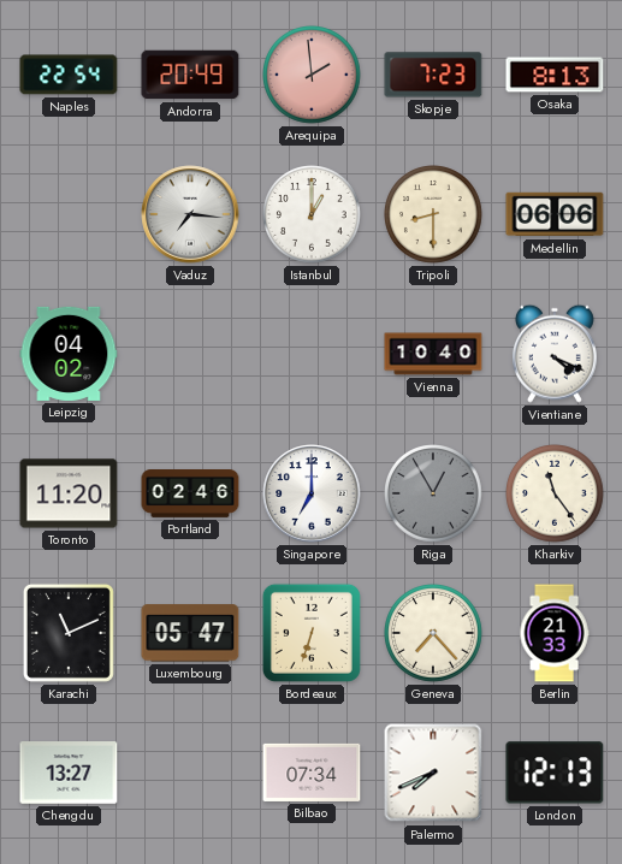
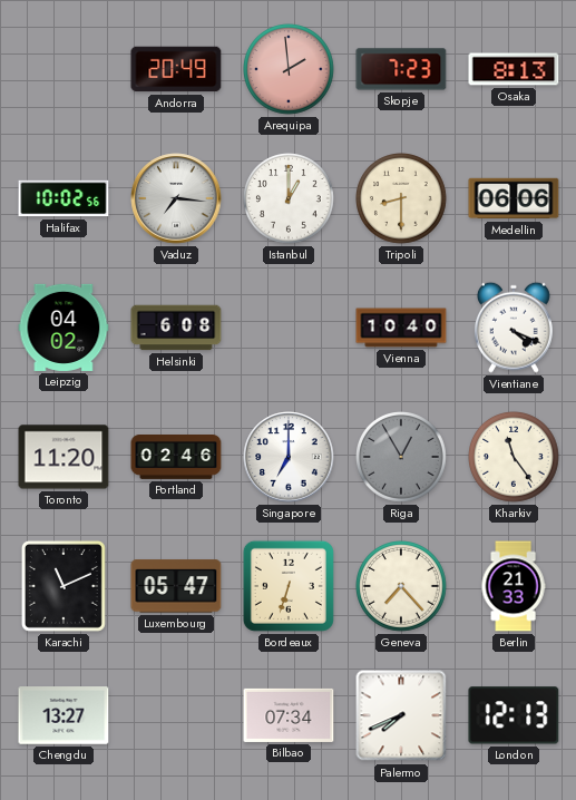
Naples: 22:54 -> none (69, 75)
Halifax: none -> 10:02 (64, 198)
Helsinki: none -> 6:08 (176, 328)
